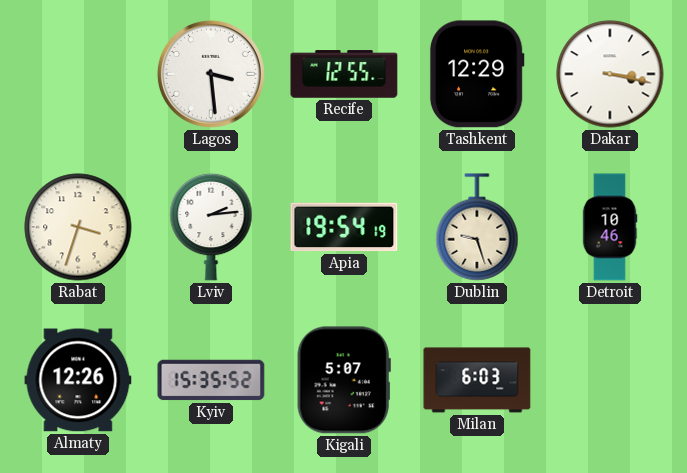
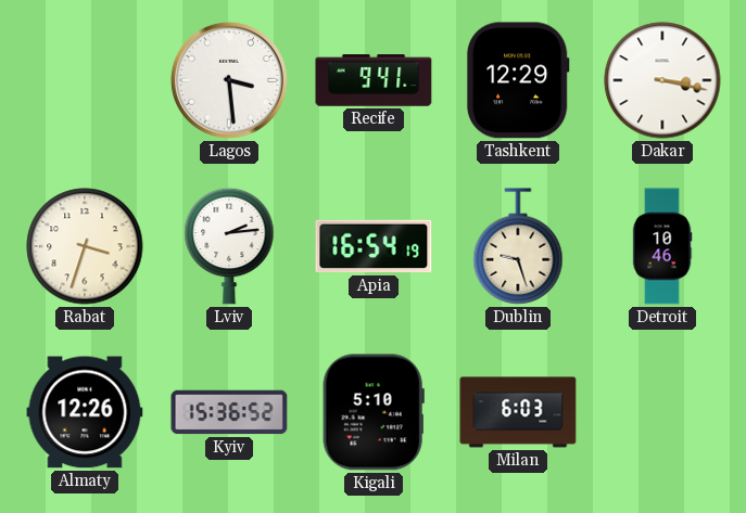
Recife: 12:55 -> 9:41 (374, 80)
Apia: 19:54 -> 16:54 (374, 246)
Kyiv: 15:35 -> 15:36 (229, 412)
Kigali: 5:07 -> 5:10 (374, 412)
